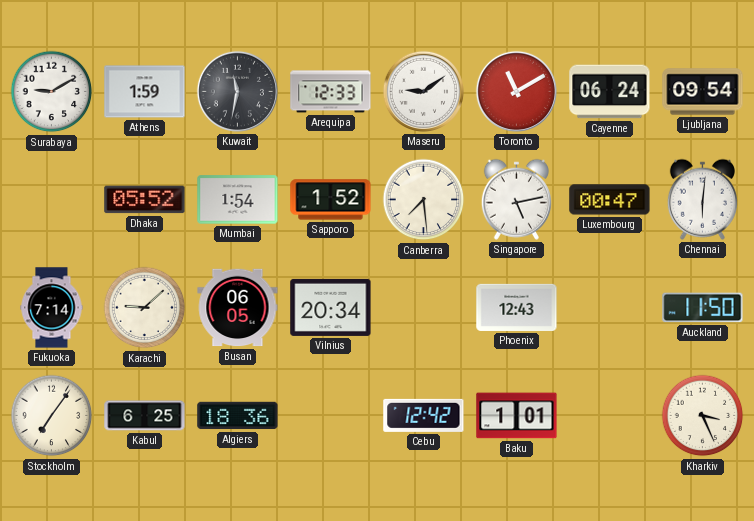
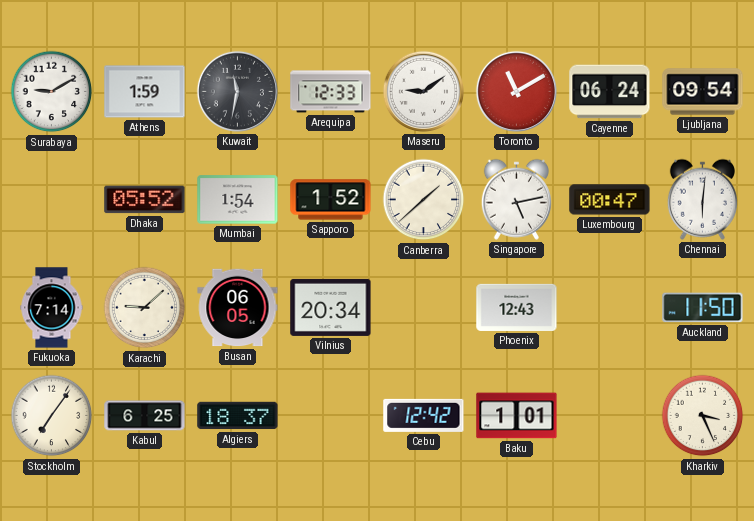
Canberra: 7:29 -> 1:38 (424, 200)
Algiers: 18:36 -> 18:37 (238, 416)
